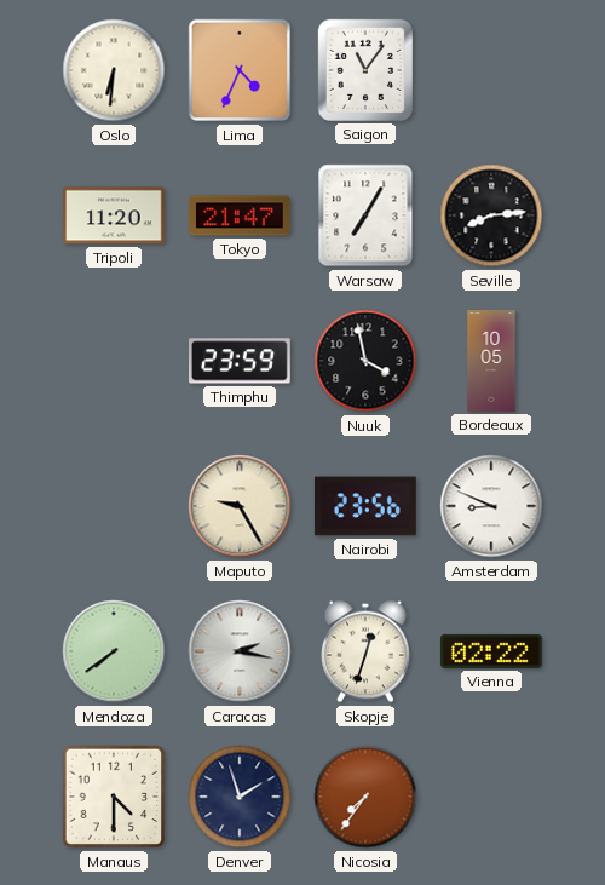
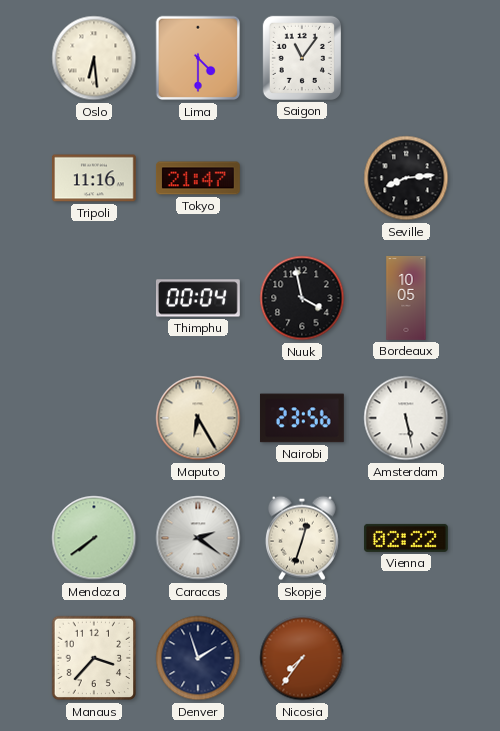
Oslo: 6:31 -> 6:29 (94, 58)
Lima: 4:34 -> 4:30 (198, 58)
Tripoli: 11:20 -> 11:16 (94, 178)
Warsaw: 7:05 -> none (365, 215)
Thimphu: 23:59 -> 00:04 (198, 298)
Maputo: 9:25 -> 6:25 (198, 418)
Amsterdam: 8:49 -> 5:28 (406, 418)
Caracas: 2:17 -> 2:21 (198, 538)
Manaus: 4:30 -> 3:37 (94, 658)
